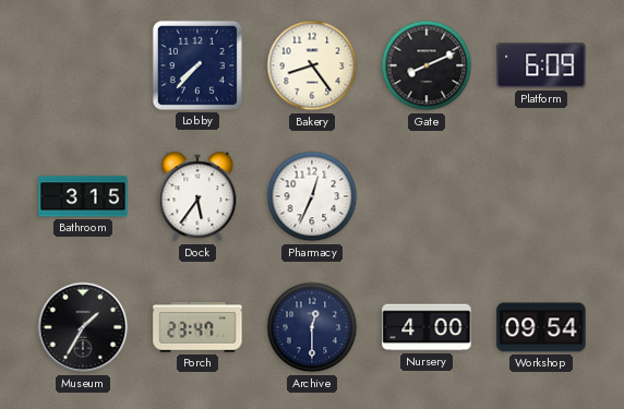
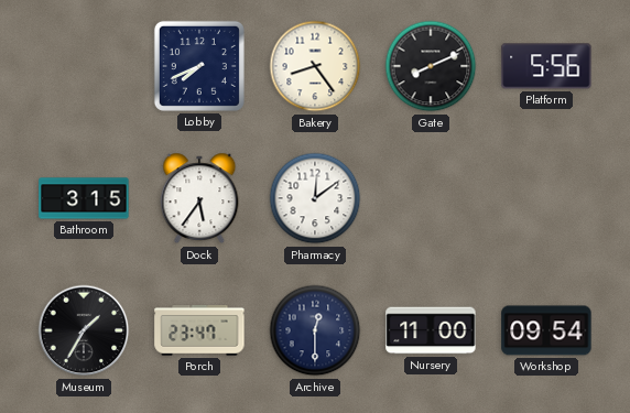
Lobby: 7:37 -> 7:41 (199, 66)
Platform: 6:09 -> 5:56 (546, 66)
Pharmacy: 12:34 -> 12:09 (315, 198)
Nursery: 4:00 -> 11:00 (431, 330)
